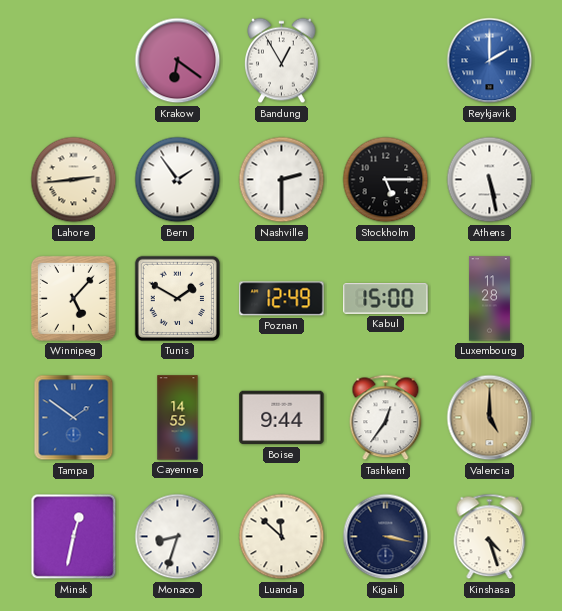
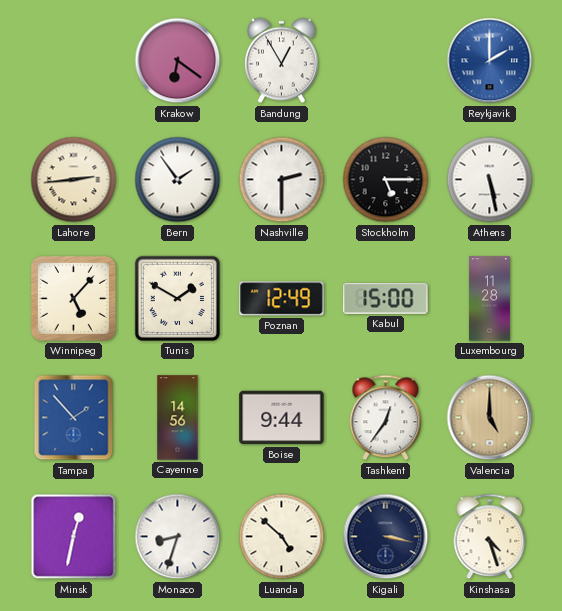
Tampa: 1:51 -> 1:53 (74, 418)
Cayenne: 14:55 -> 14:56 (178, 418)
Luanda: 11:52 -> 4:52 (282, 537)
